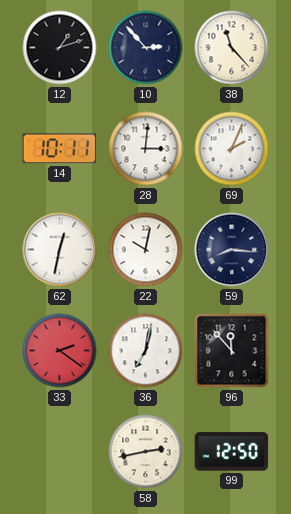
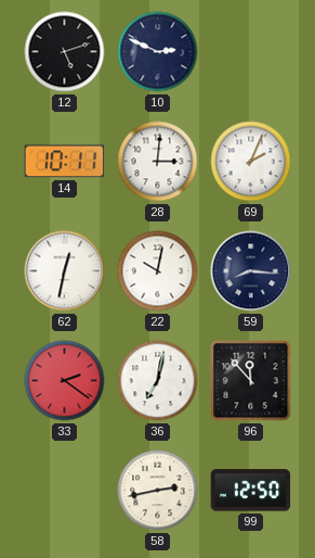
12: 1:12 -> 5:12 (65, 52)
10: 2:53 -> 2:49 (158, 52)
38: 11:23 -> none (232, 48)
